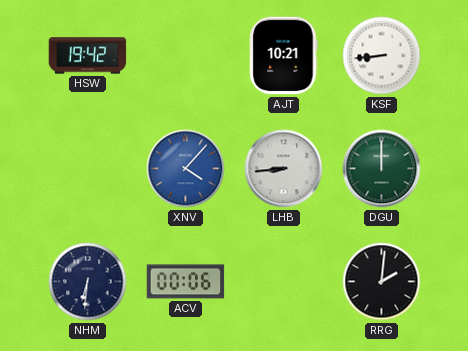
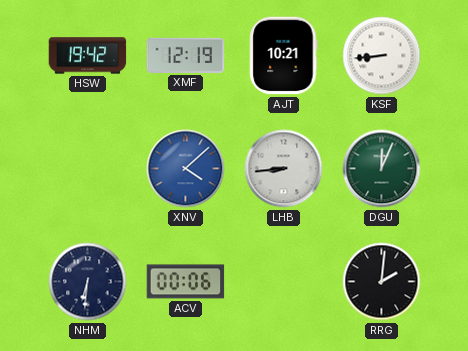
XMF: none -> 12:19 (186, 55)
XNV: 4:07 -> 4:08 (186, 169)
DGU: 12:00 -> 12:04 (382, 169)
